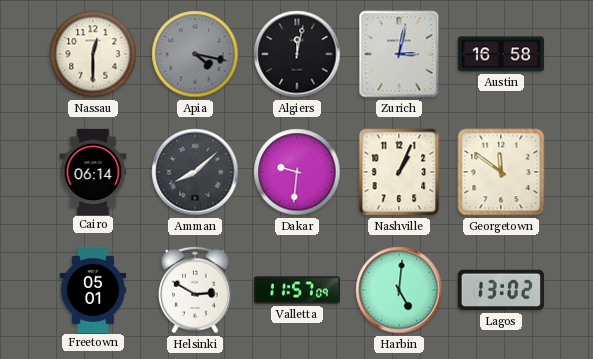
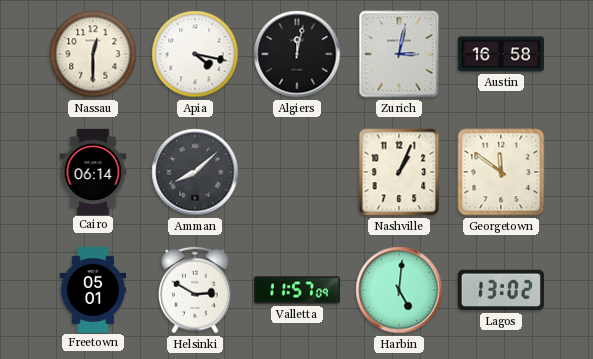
Apia dial: grey -> white (195, 54)
Dakar: 9:31 -> none (297, 172)
